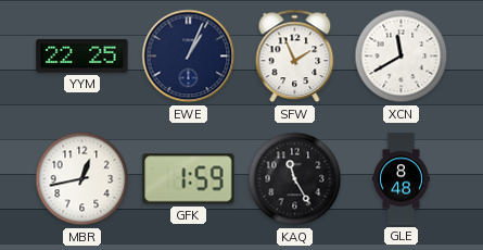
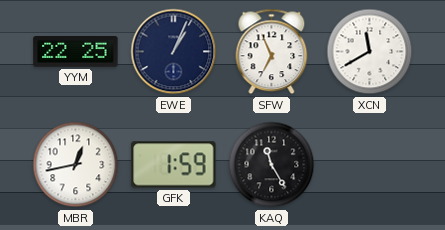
SFW: 1:56 -> 6:56 (272, 52)
GLE: 8:48 -> none (402, 179)
